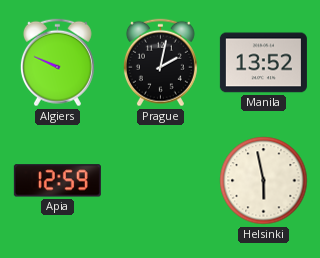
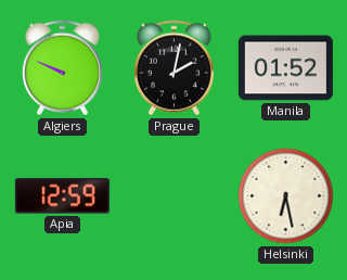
Manila: 13:52 -> 01:52 (285, 68)
Helsinki: 5:58 -> 6:28 (286, 196)
